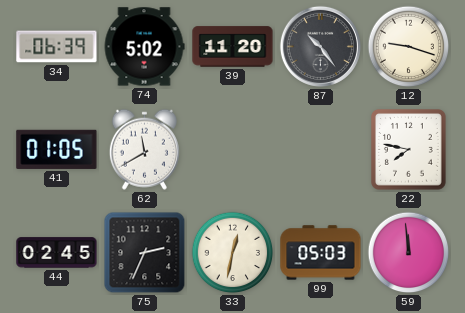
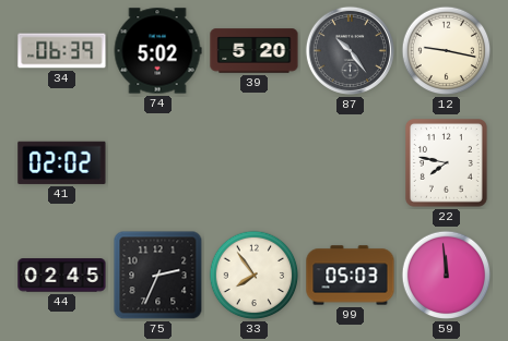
39: 11:20 -> 5:20 (255, 51)
12: 9:18 -> 9:17 (447, 51)
41: 01:05 -> 02:02 (62, 162)
62: 11:40 -> none (144, 149)
33: 12:32 -> 7:54 (255, 276)
